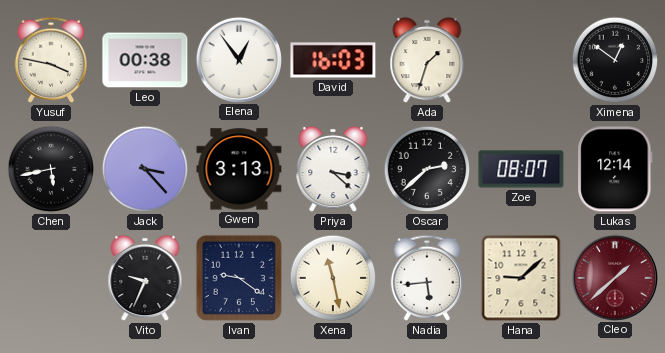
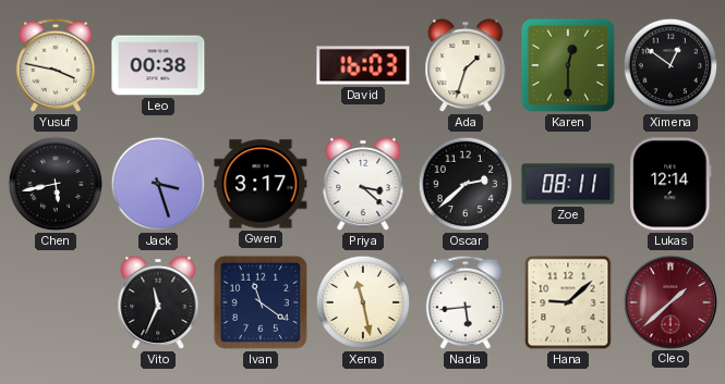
Elena: 12:54 -> none (238, 59)
Karen: none -> 12:30 (568, 65)
Jack: 3:23 -> 3:27 (158, 184)
Gwen: 3:13 -> 3:17 (261, 184)
Zoe: 08:07 -> 08:11 (568, 184)
Vito: 9:34 -> 11:34 (158, 302)
Ivan: 9:21 -> 11:21 (261, 302)
